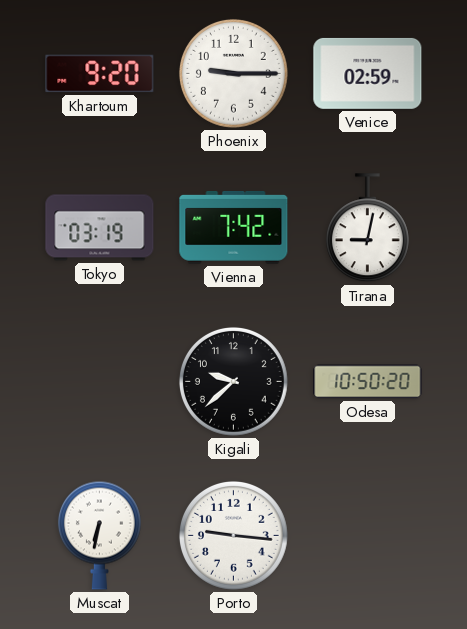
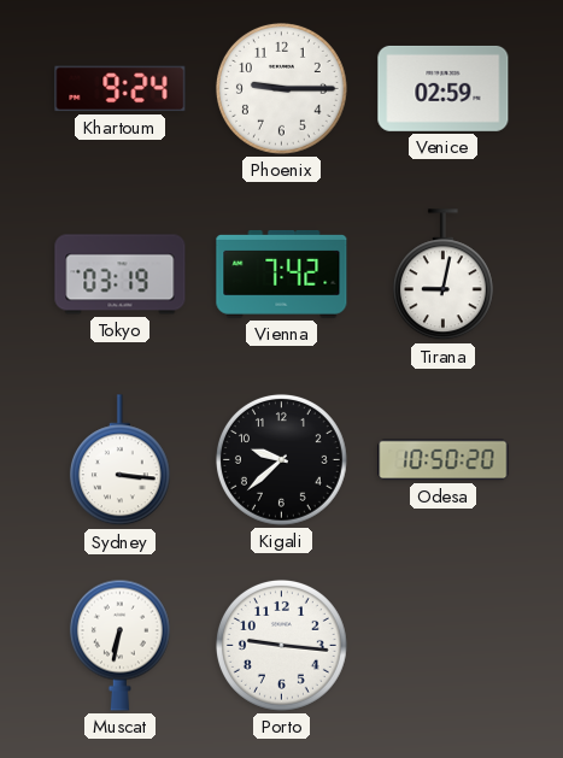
Khartoum: 9:20 -> 9:24 (121, 89)
Sydney: none -> 3:16 (119, 460)
